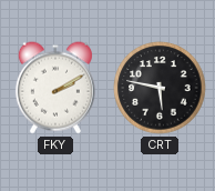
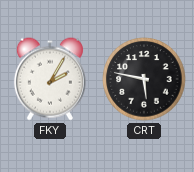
FKY: 2:10 -> 2:05 (50, 79)
